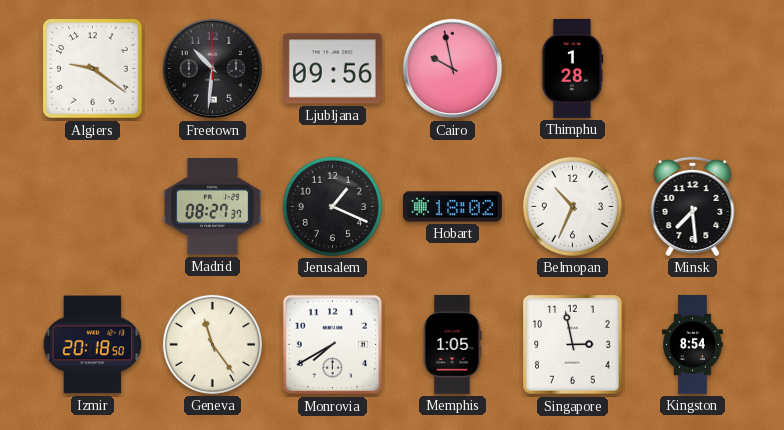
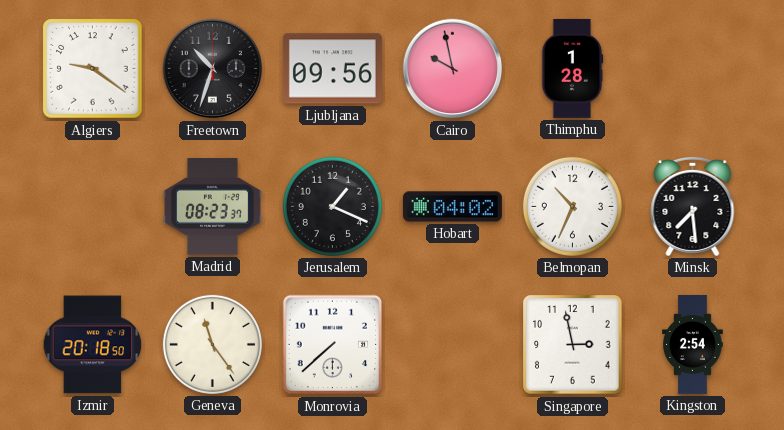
Freetown: 10:31 -> 10:33 (213, 69)
Madrid: 08:27 -> 08:23 (212, 207)
Hobart: 18:02 -> 04:02 (452, 207)
Monrovia: 7:40 -> 7:38 (333, 345)
Memphis: 1:05 -> none (452, 344)
Kingston: 8:54 -> 2:54 (693, 344)
